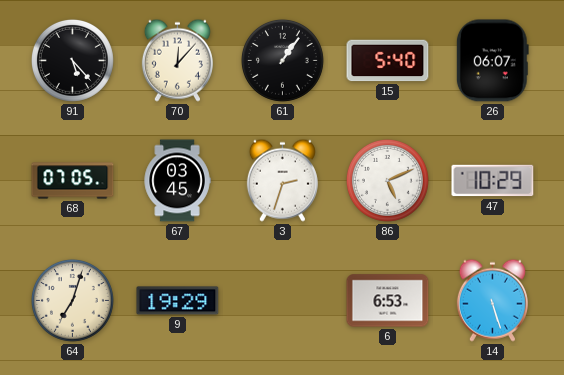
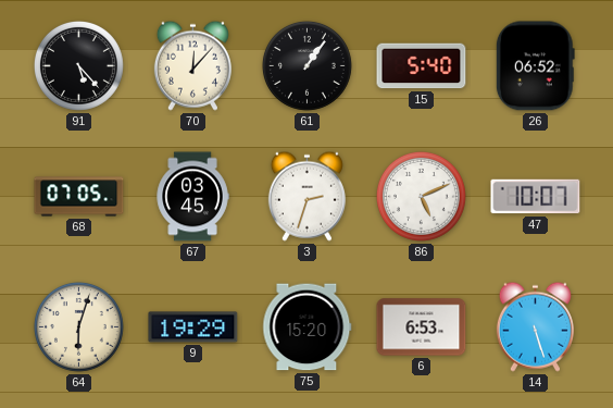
26: 06:07 -> 06:52 (535, 66)
47: 10:29 -> 10:07 (536, 197)
64: 7:03 -> 6:03 (78, 326)
75: none -> 15:20 (308, 327)
